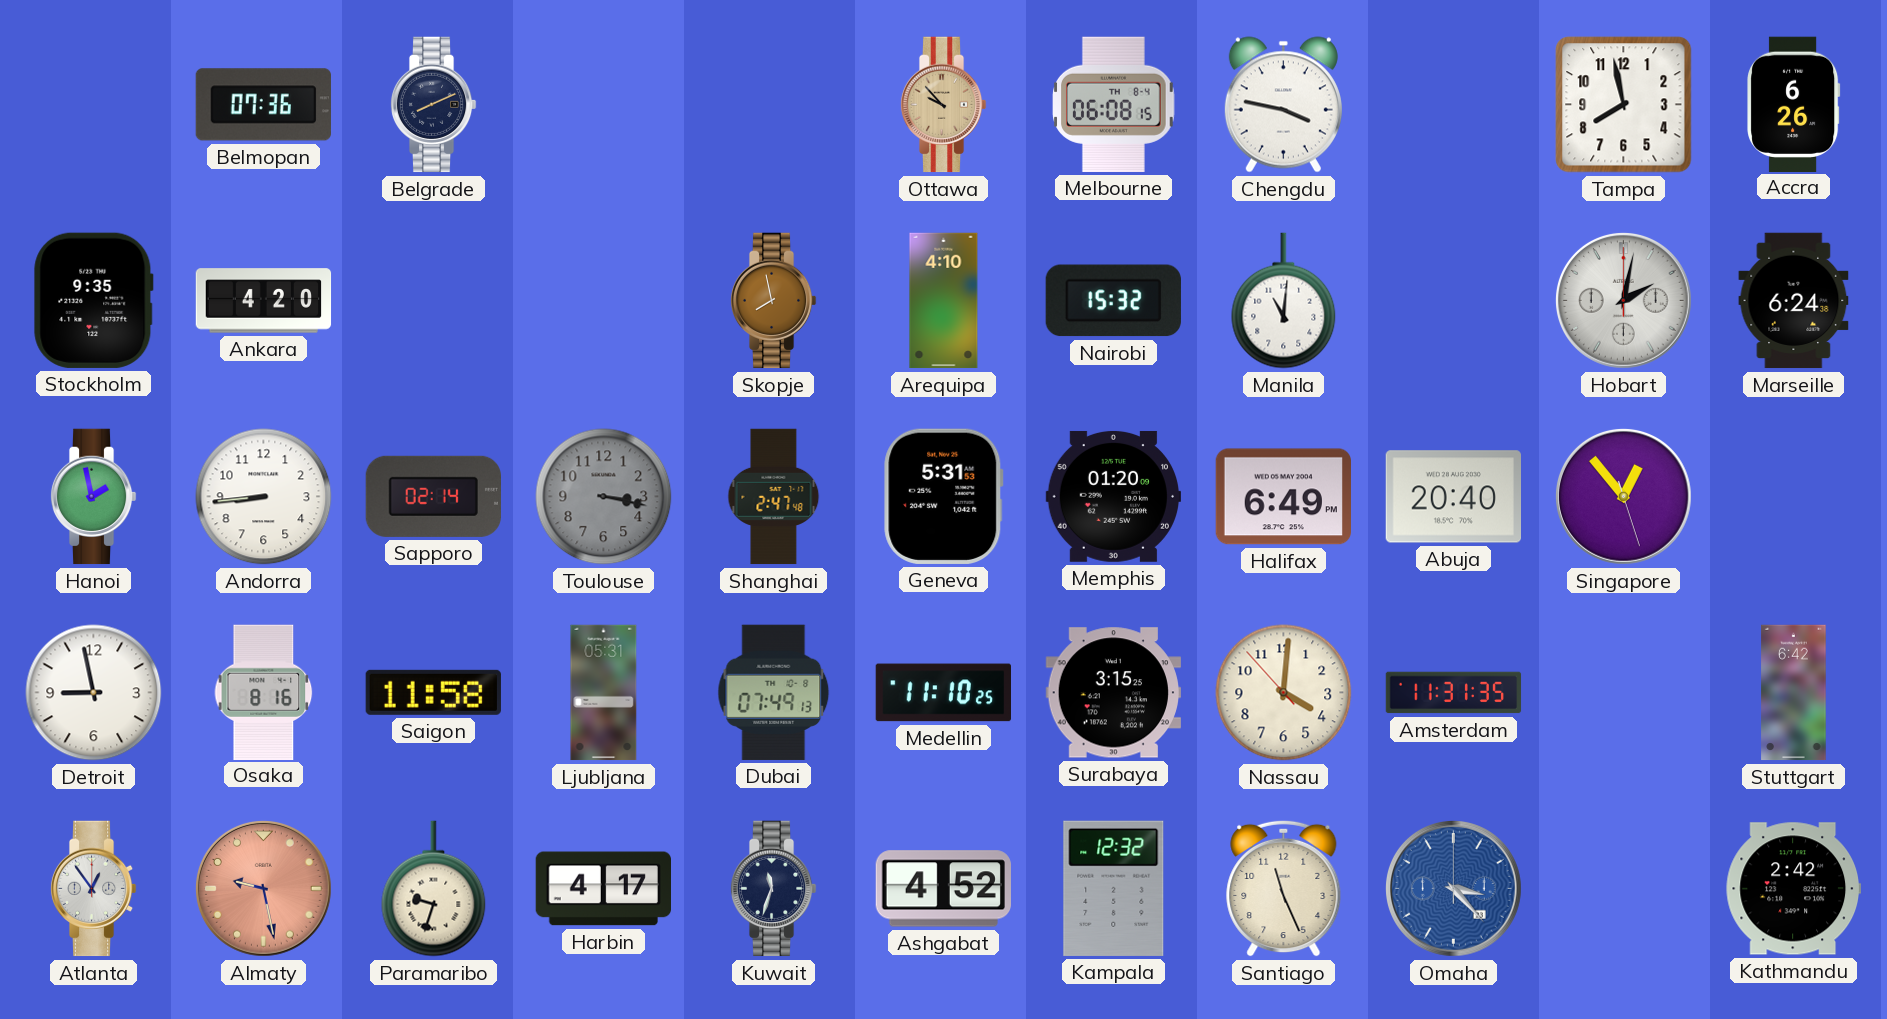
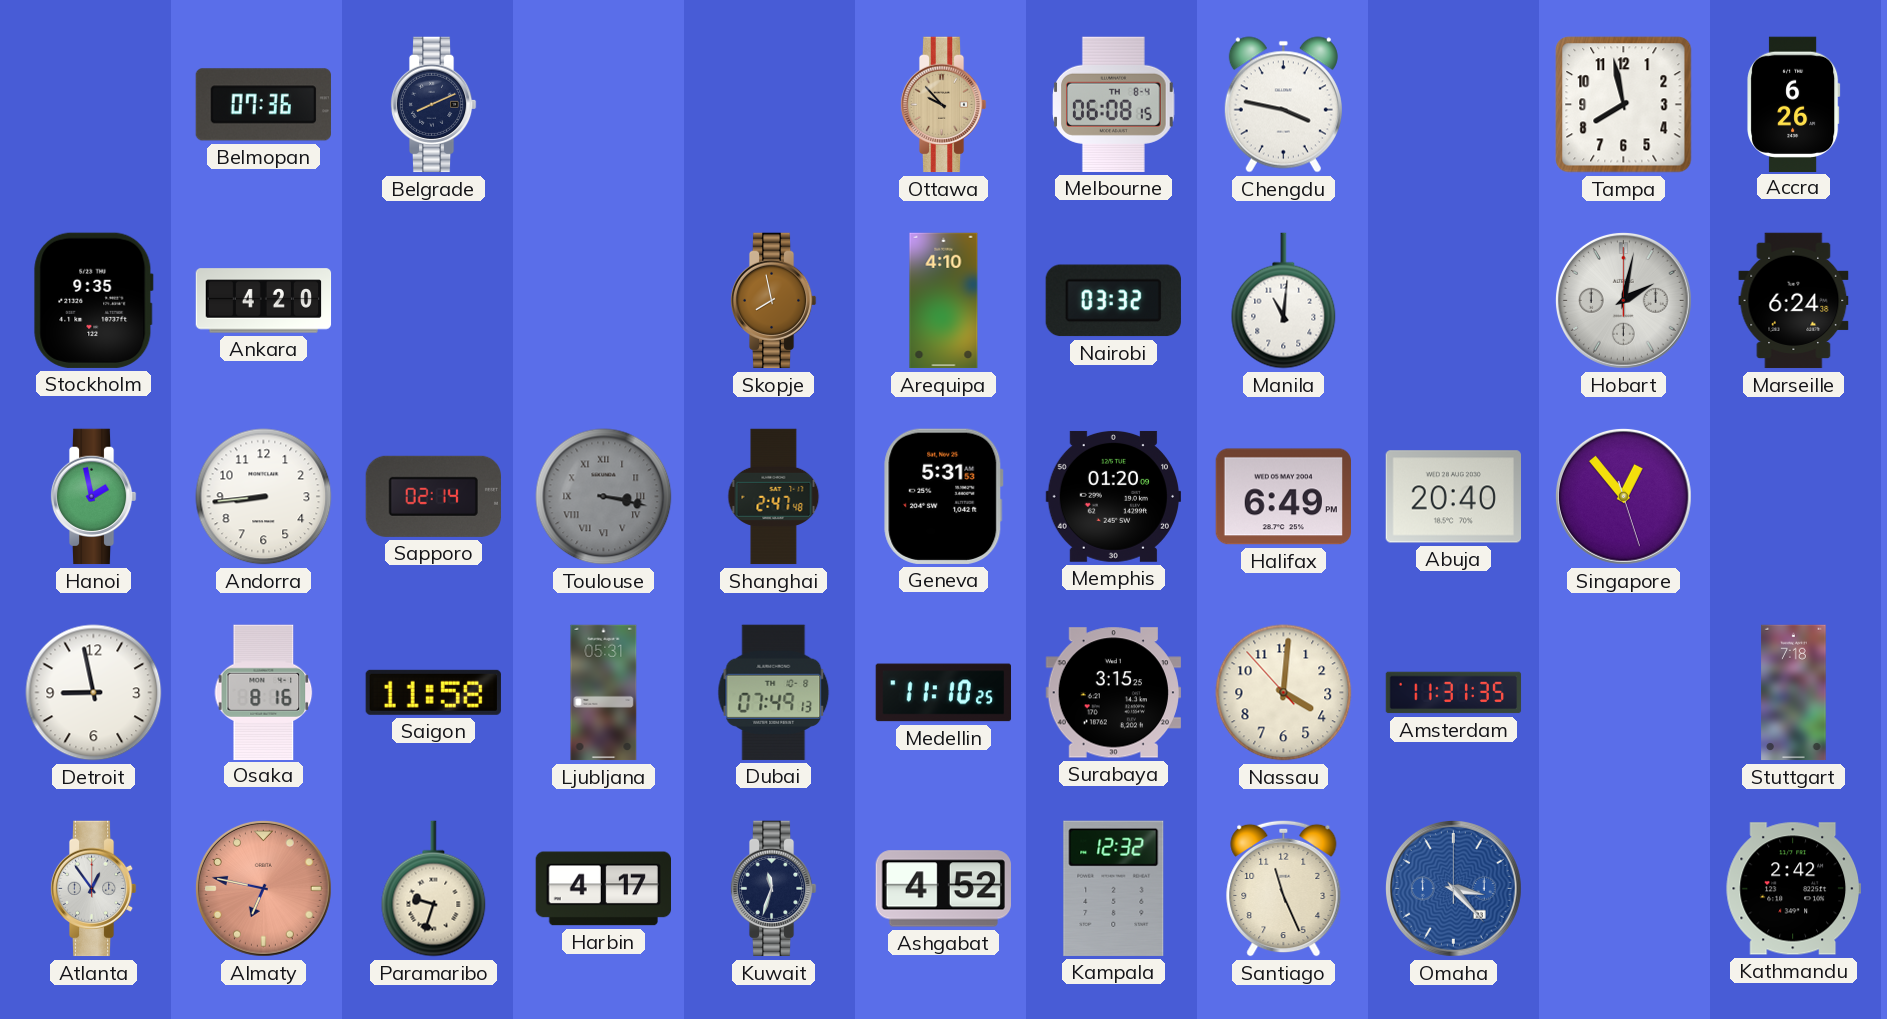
Nairobi: 15:32 -> 03:32 (1113, 301)
Toulouse numerals: Arabic -> Roman (604, 497)
Stuttgart: 6:42 -> 7:18 (1794, 693)
Almaty: 9:28 -> 6:47 (263, 888)
